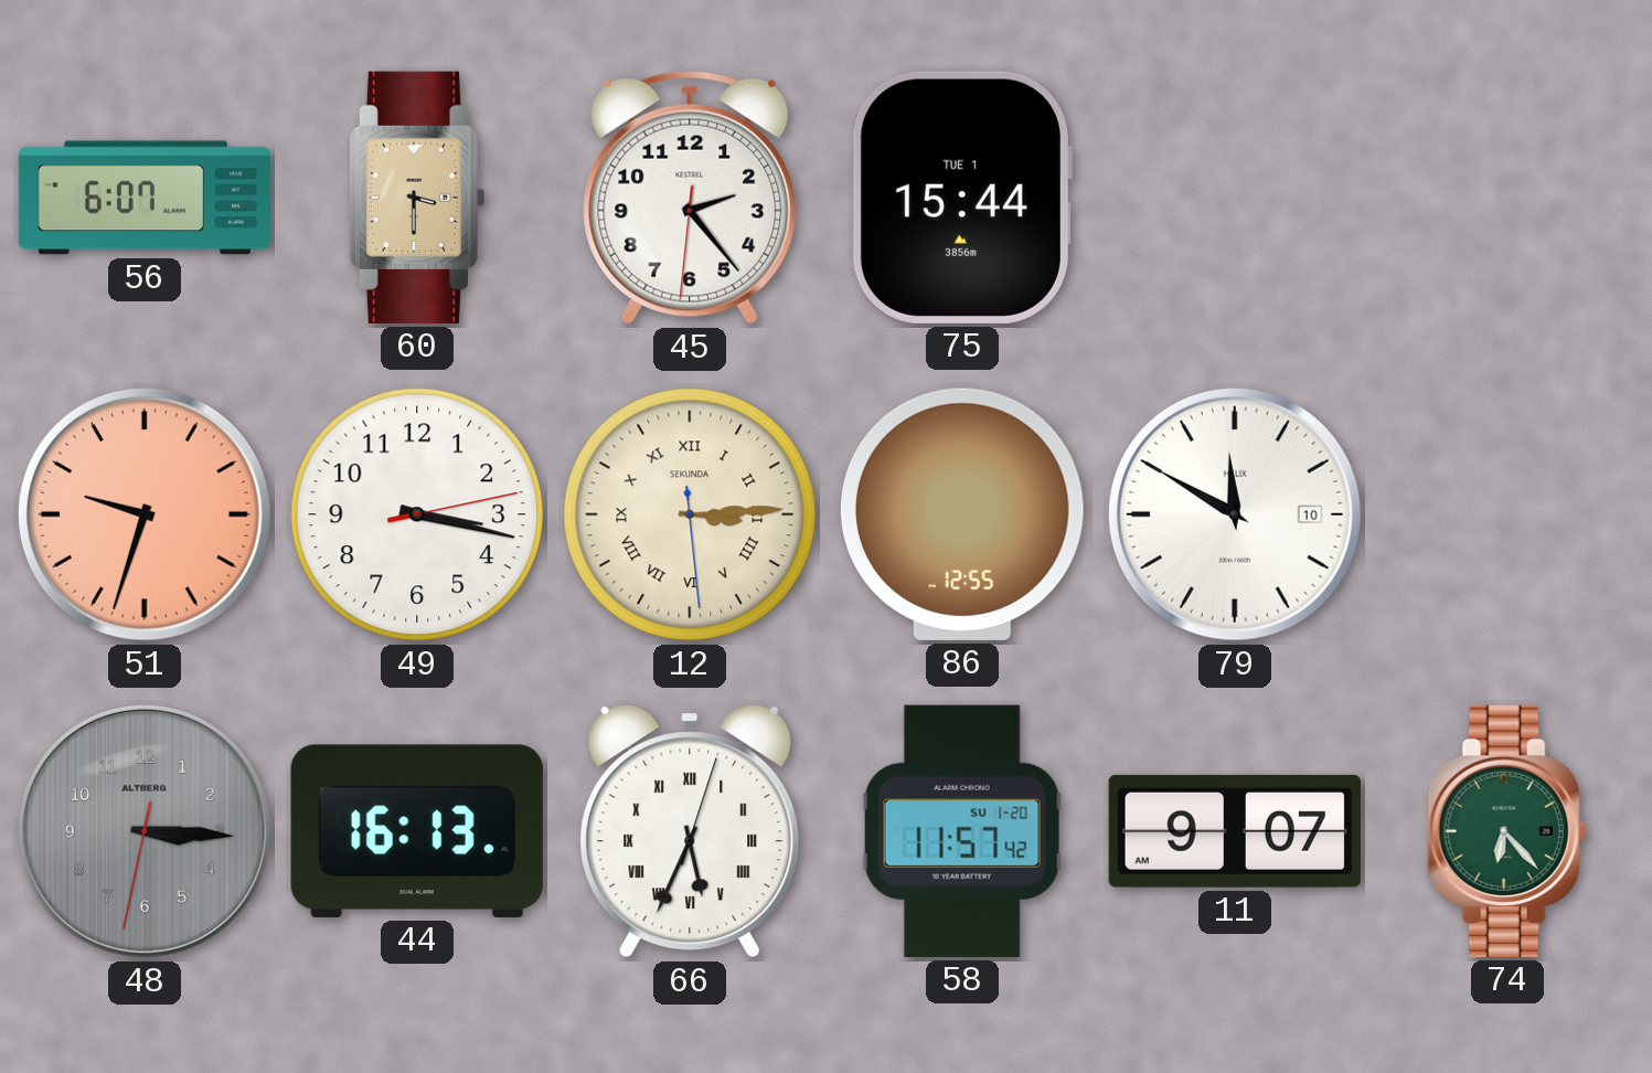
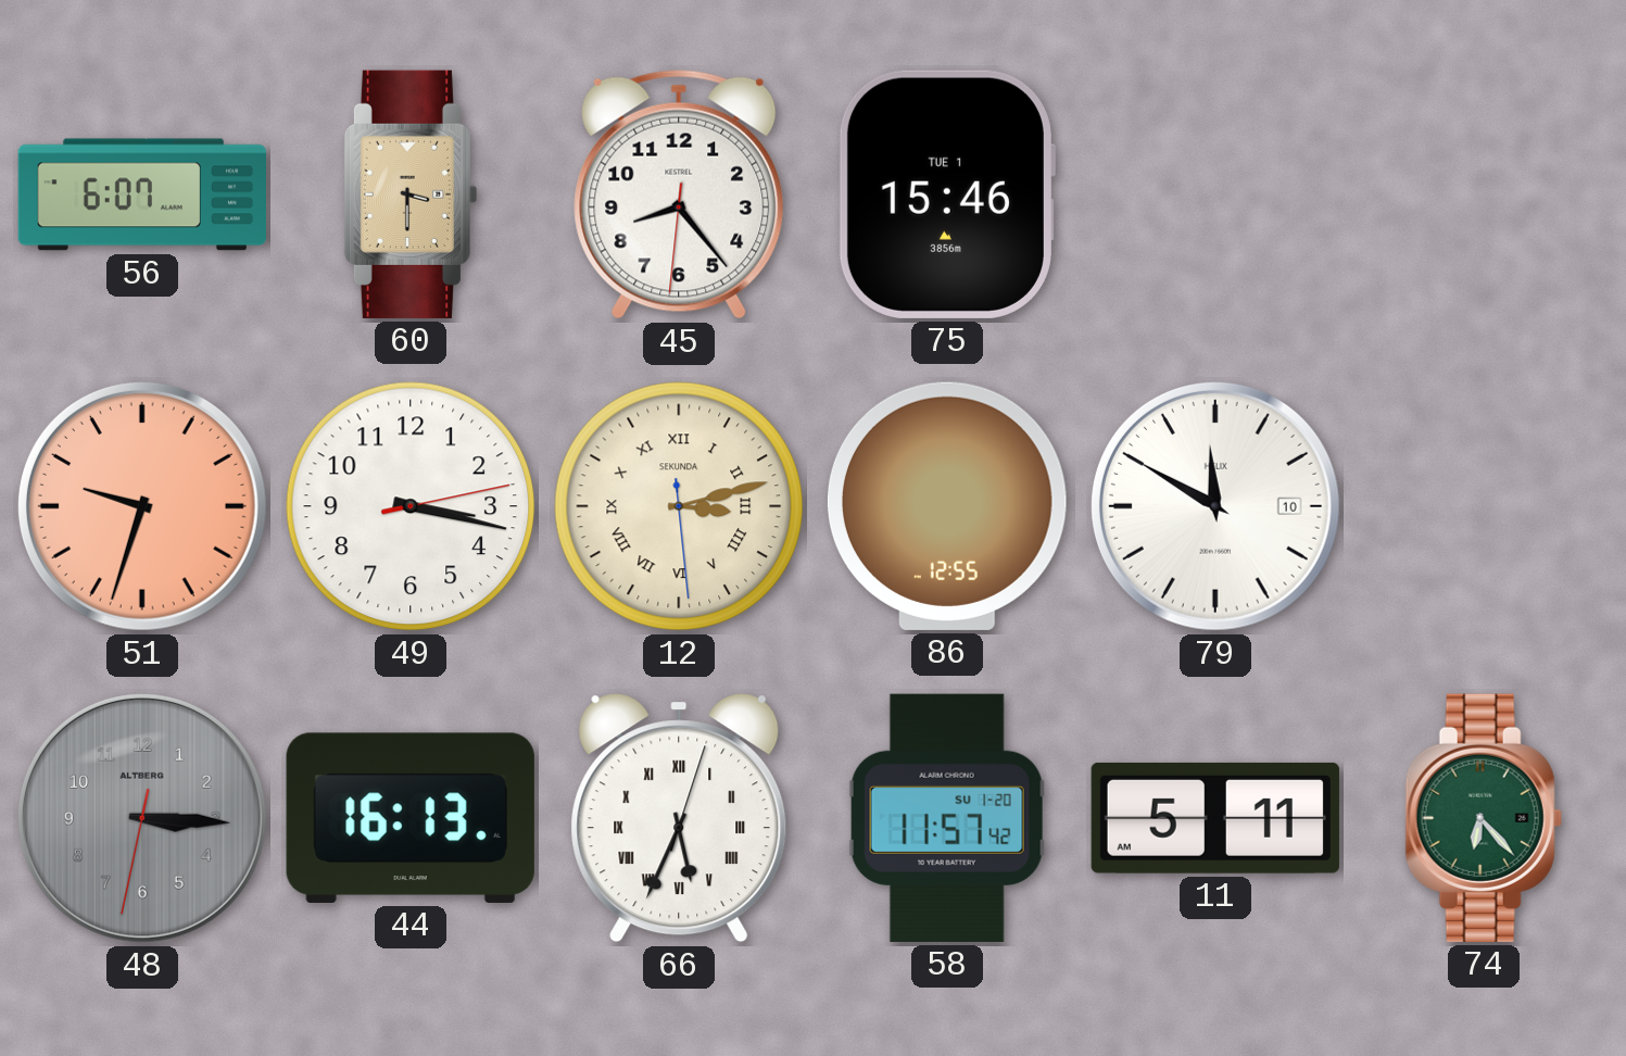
45: 2:23 -> 8:23 (679, 194)
75: 15:44 -> 15:46 (946, 194)
12: 3:14 -> 3:12 (679, 506)
11: 9:07 -> 5:11 (1215, 818)
